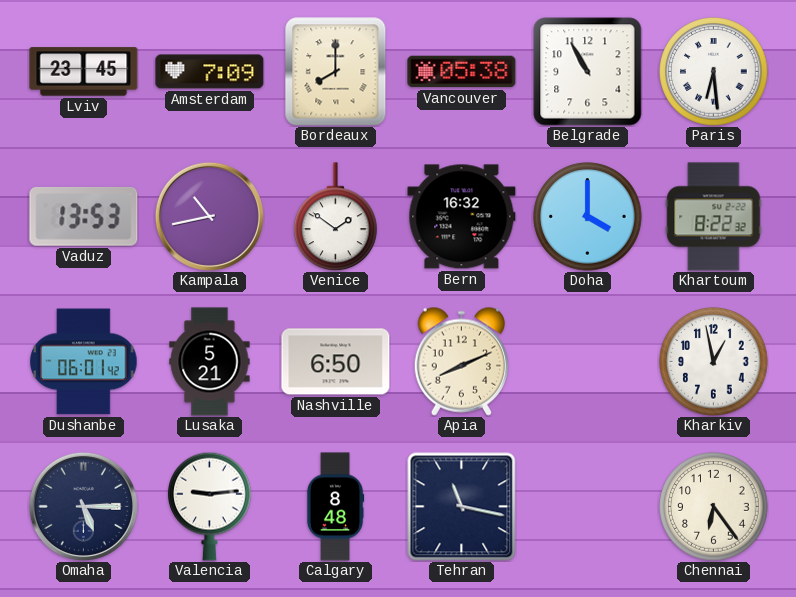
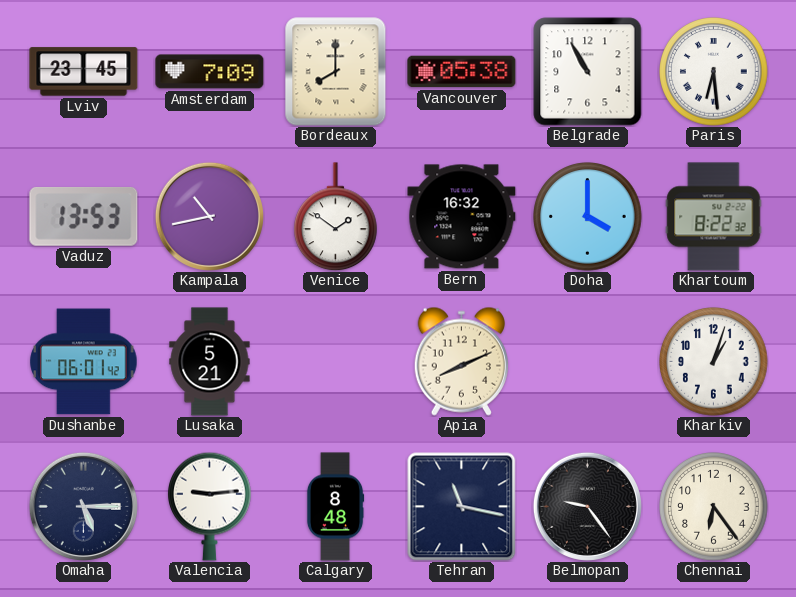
Nashville: 6:50 -> none (336, 362)
Kharkiv: 12:58 -> 1:03 (714, 362)
Belmopan: none -> 9:24 (587, 506)
